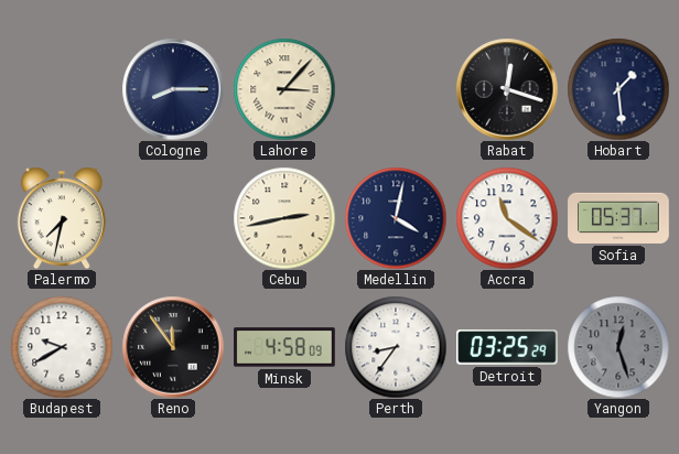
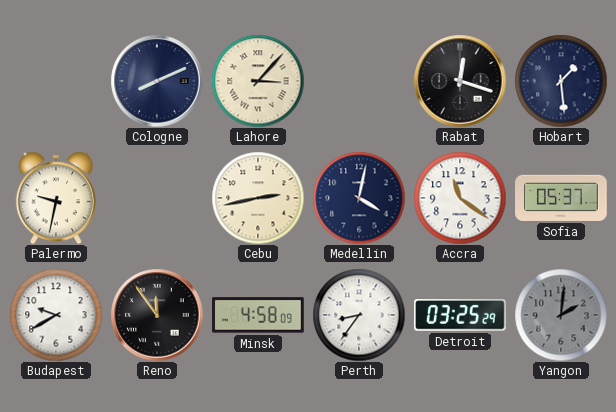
Cologne: 8:15 -> 8:11 (157, 81)
Palermo: 7:32 -> 9:32 (56, 198)
Yangon: 12:27 -> 2:01 (561, 315)
